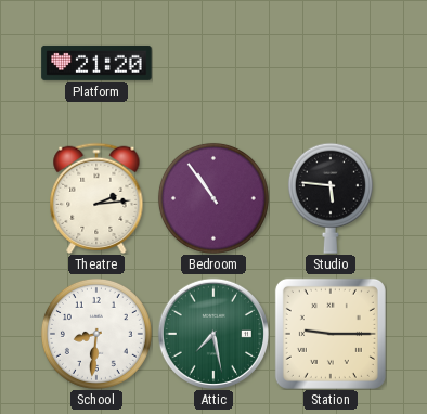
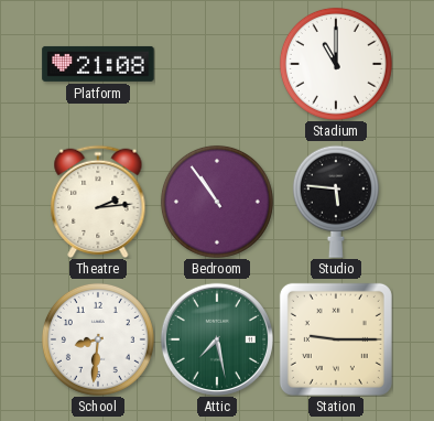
Platform: 21:20 -> 21:08 (98, 64)
Stadium: none -> 11:00 (336, 64)
